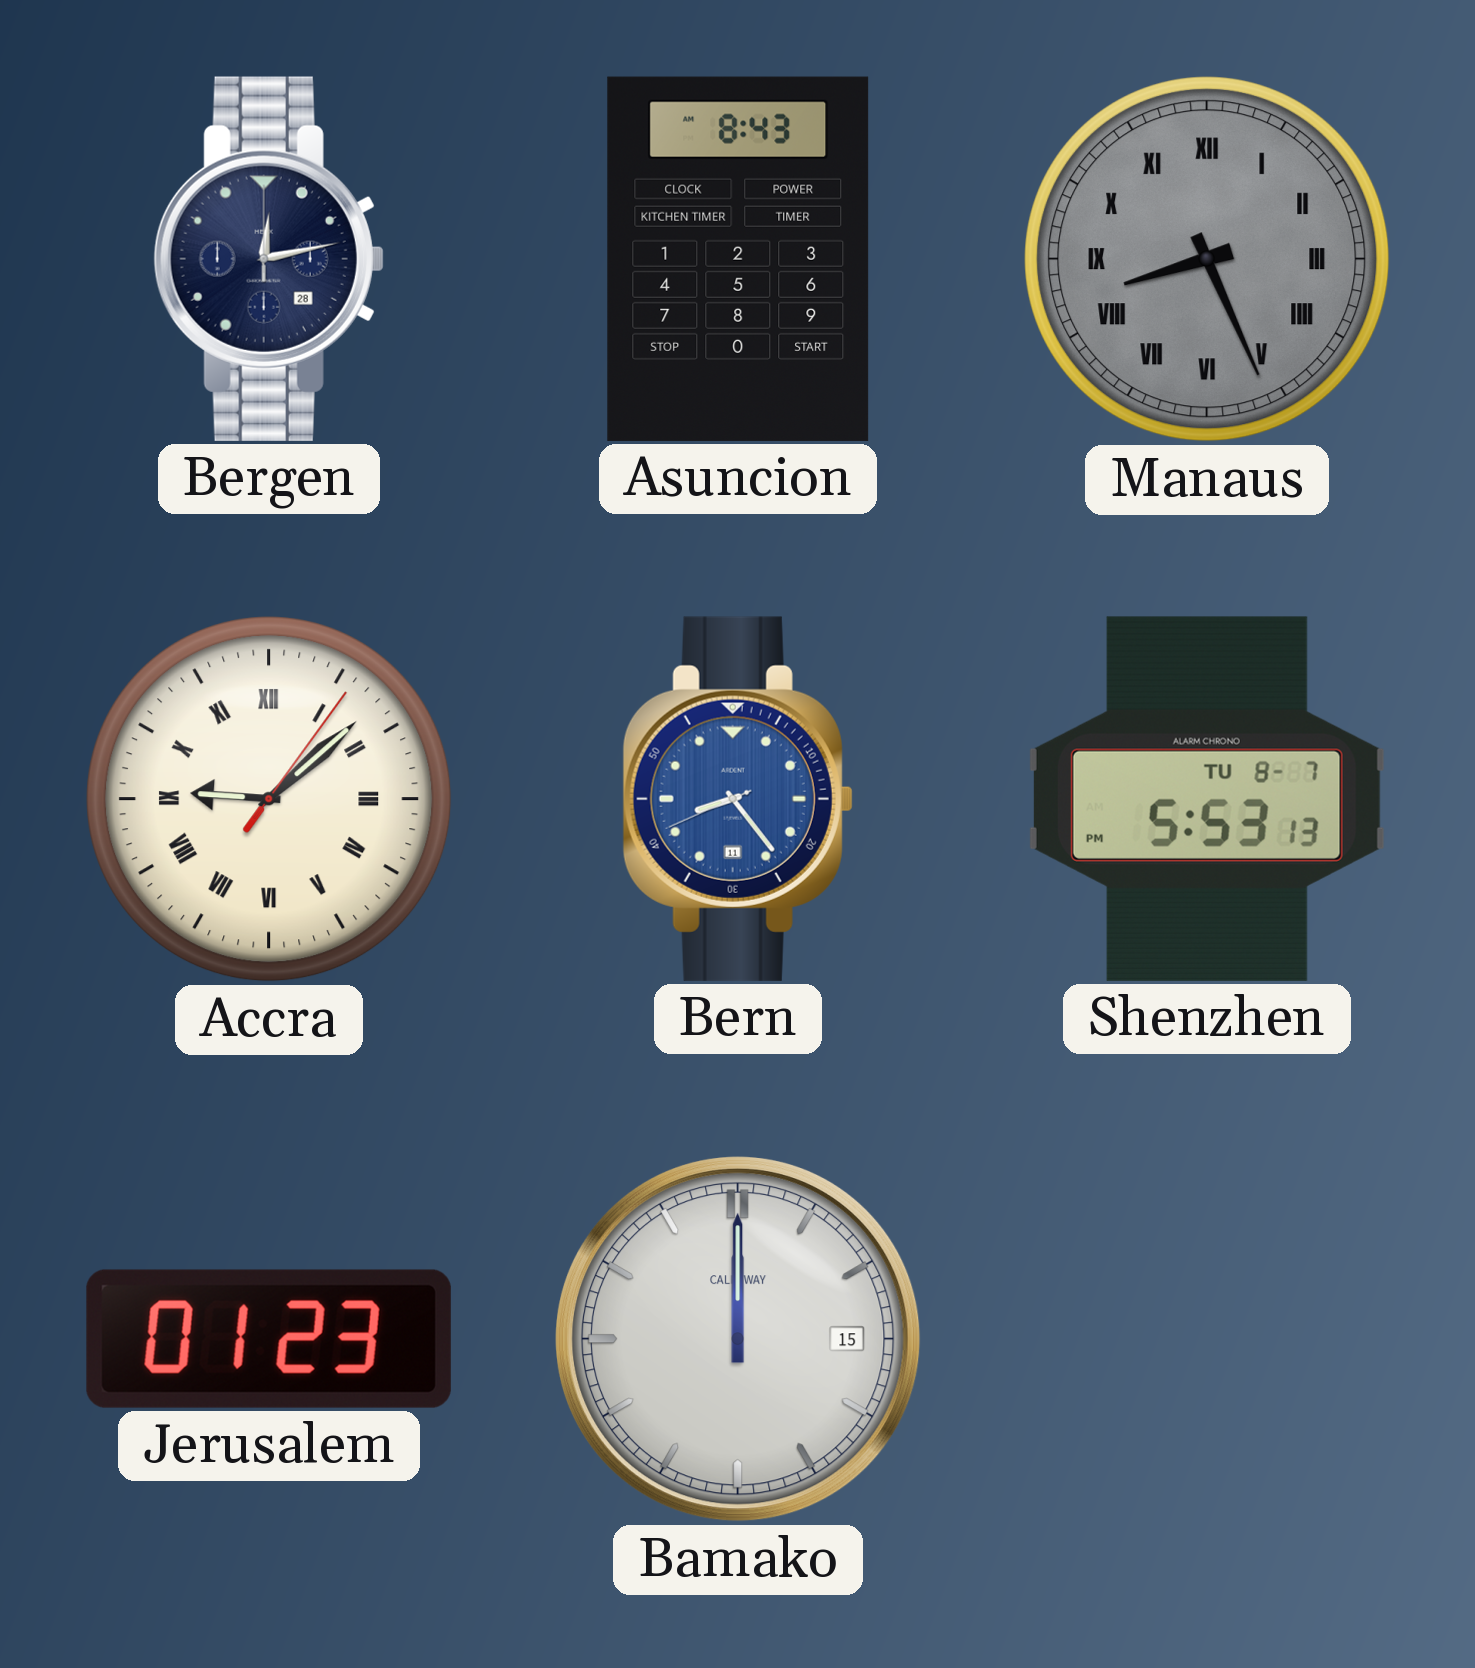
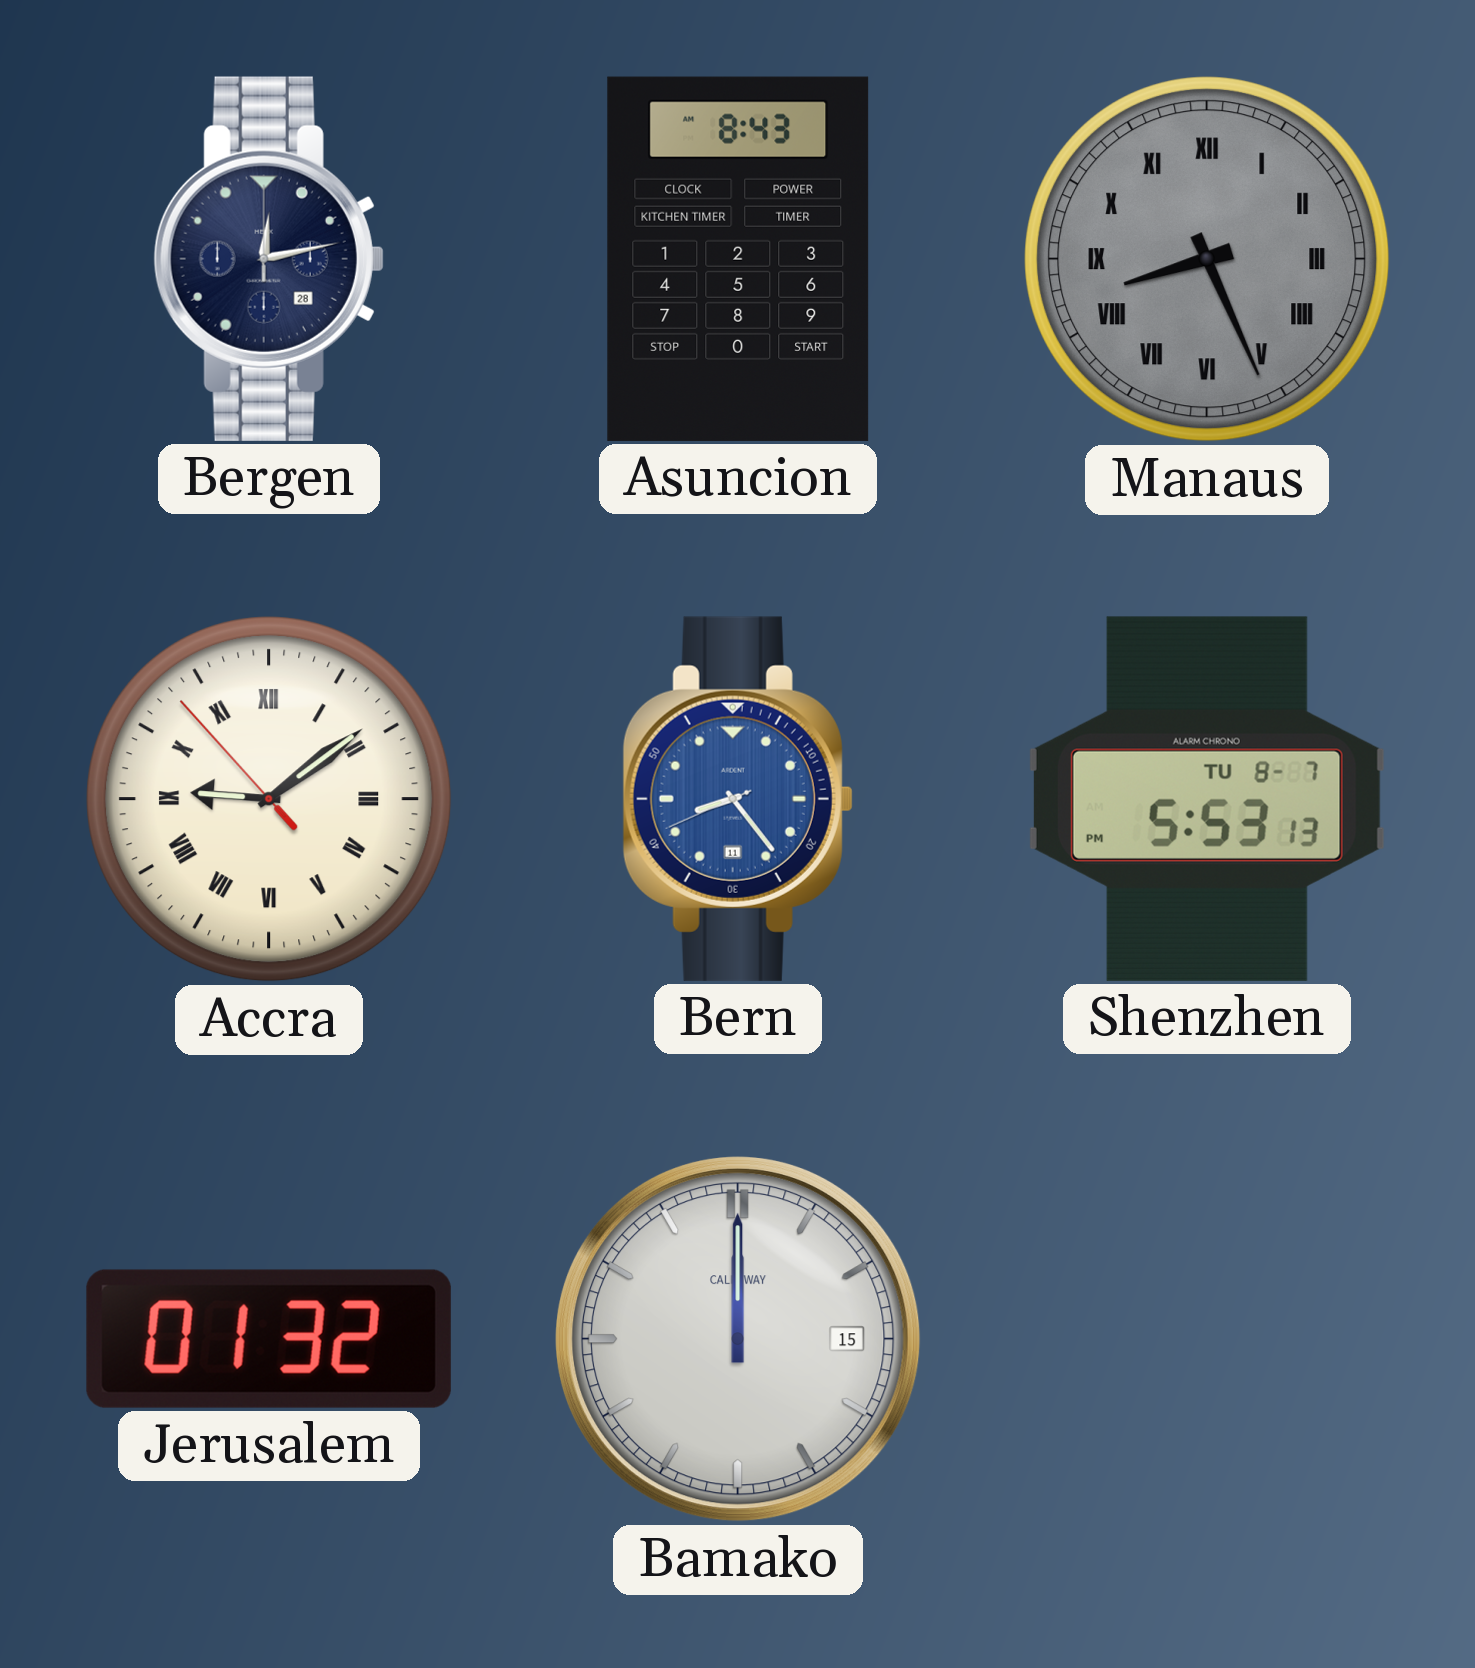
Accra: 9:08:06 -> 9:08:53 (269, 799)
Jerusalem: 01:23 -> 01:32 (269, 1339)
